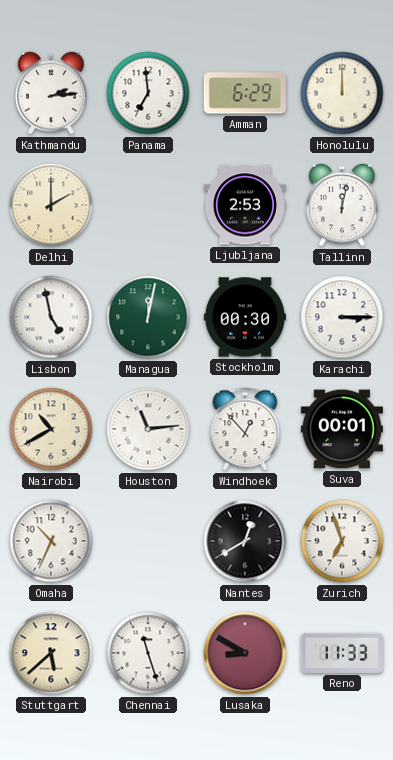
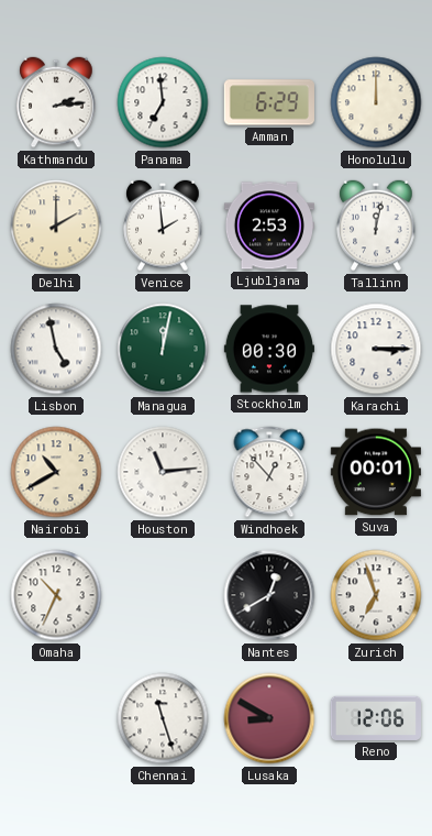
Venice: none -> 1:59 (163, 226)
Stuttgart: 5:38 -> none (51, 653)
Reno: 11:33 -> 12:06 (376, 718)
